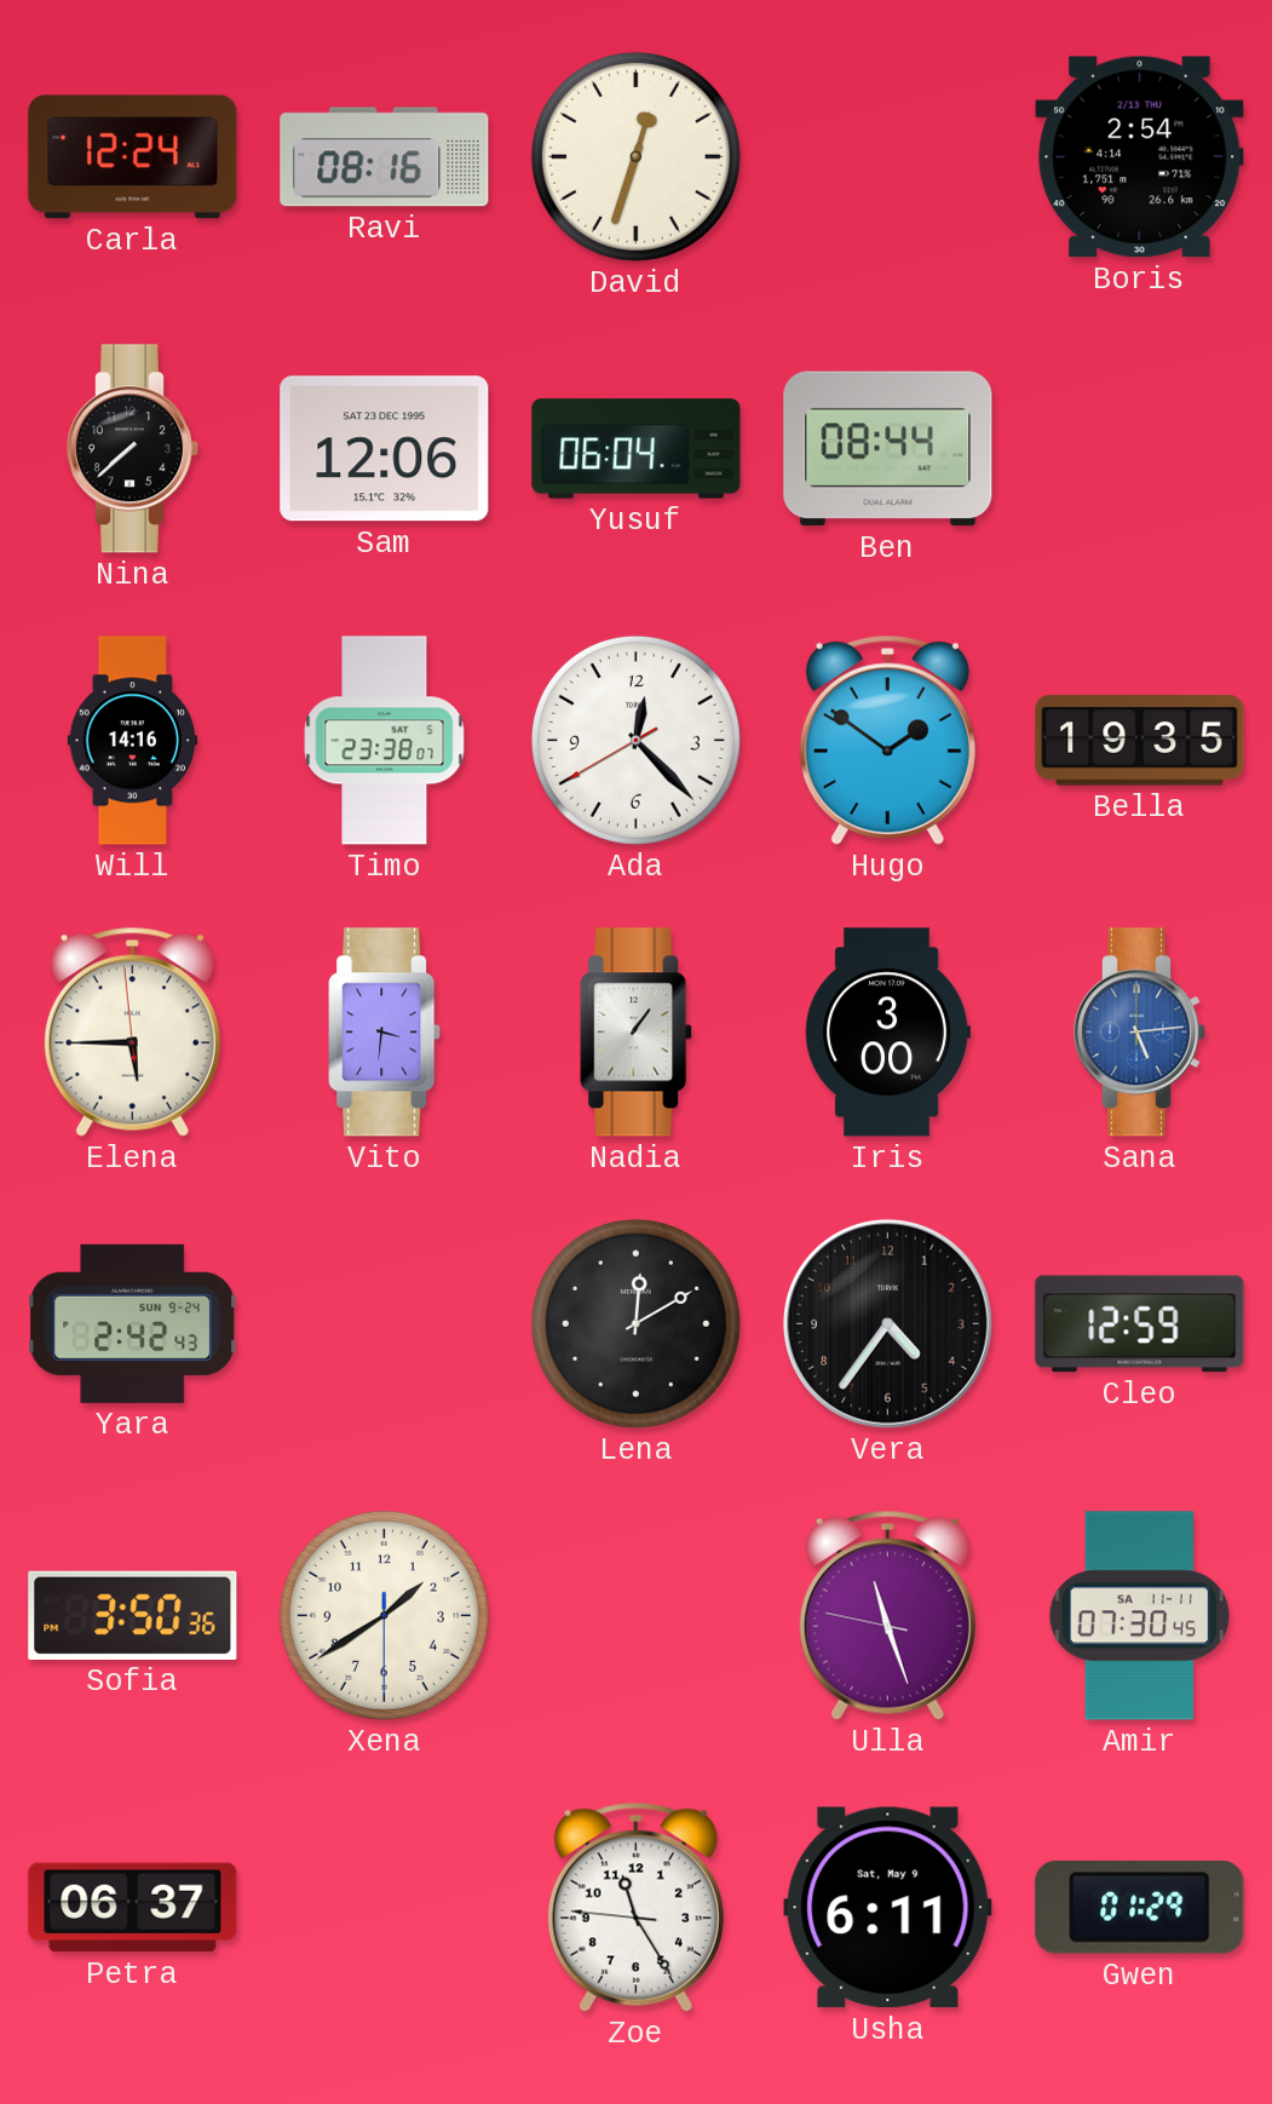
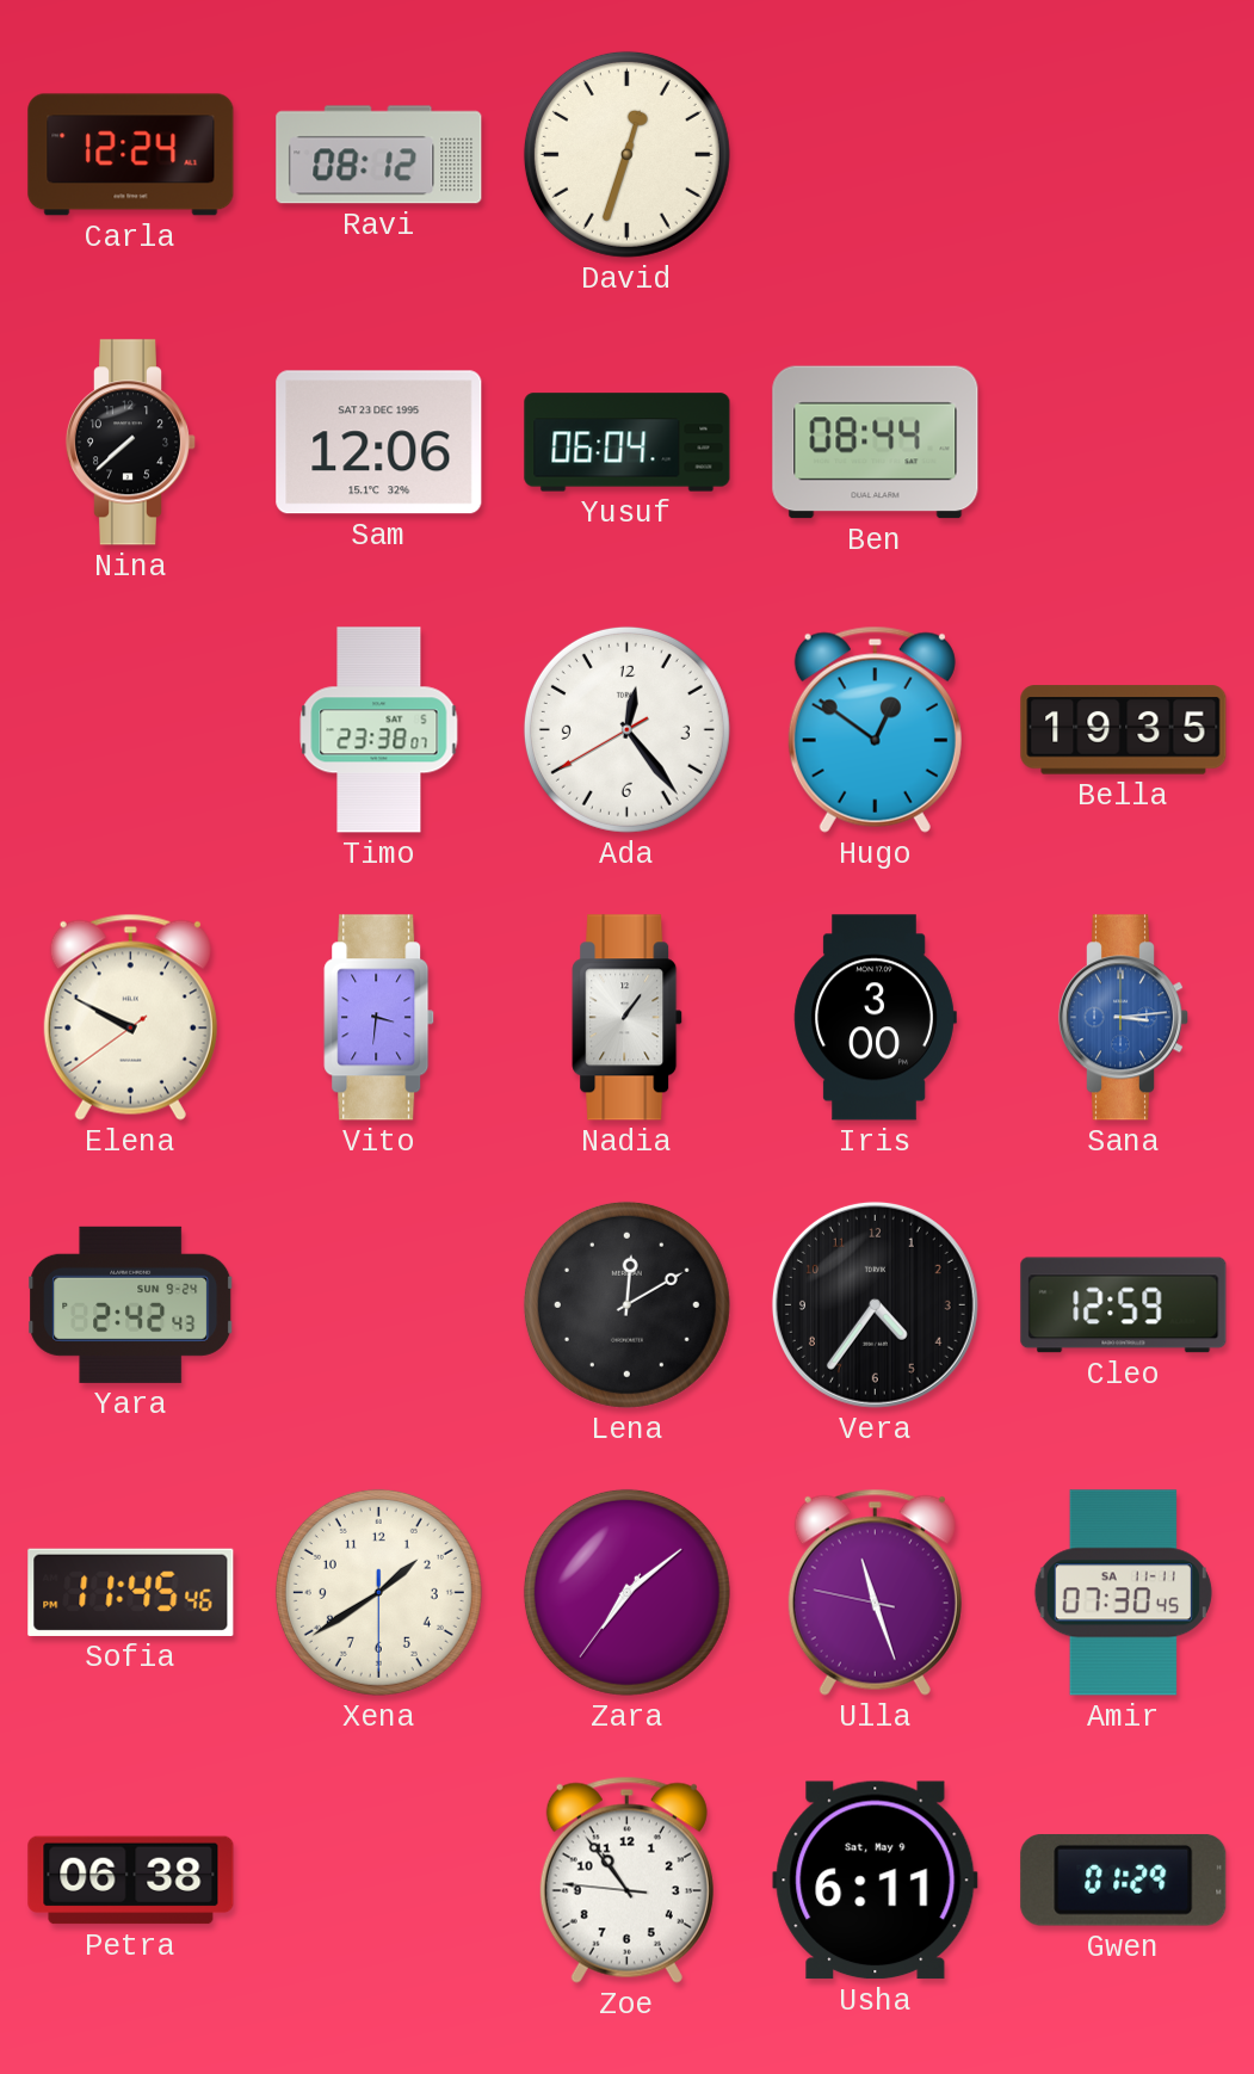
Ravi: 08:16 -> 08:12 (379, 155)
Boris: 2:54 -> none (1140, 157)
Will: 14:16 -> none (133, 741)
Ada: 12:22 -> 12:23 (626, 729)
Hugo: 1:51 -> 12:51 (875, 729)
Elena: 5:44 -> 9:49 (130, 1017)
Sana: 5:14 -> 3:14 (1124, 1018)
Sofia: 3:50 -> 11:45 (131, 1592)
Zara: none -> 7:08 (626, 1592)
Petra: 06:37 -> 06:38 (131, 1881)
Zoe: 11:24 -> 10:53 (626, 1879)
